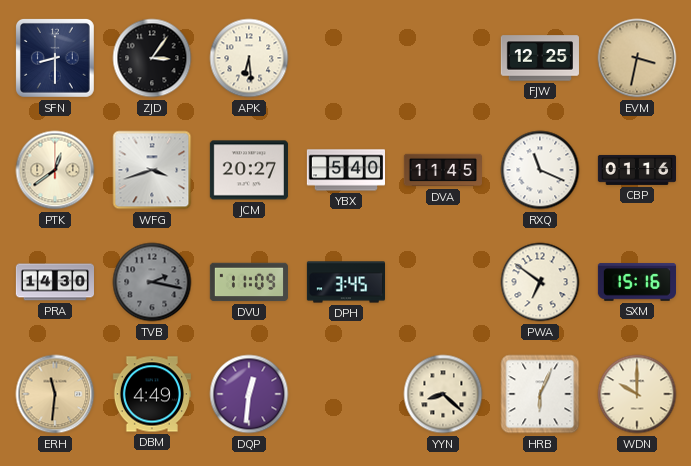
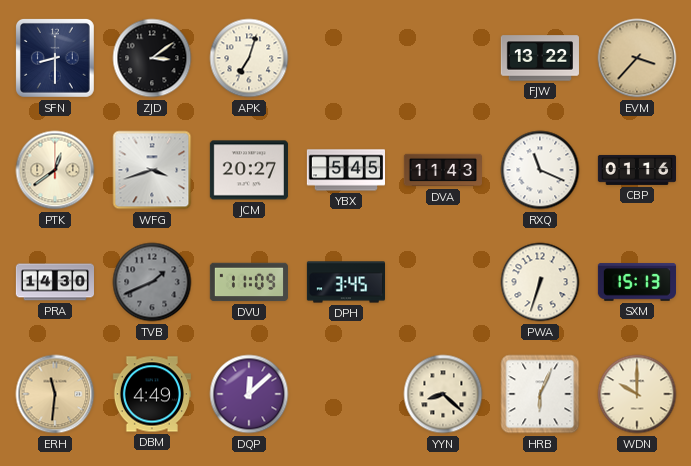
ZJD: 3:06 -> 3:09 (152, 58)
APK: 6:29 -> 7:03 (249, 58)
FJW: 12:25 -> 13:22 (540, 58)
EVM: 3:32 -> 3:37 (637, 58)
YBX: 5:40 -> 5:45 (345, 170)
DVA: 11:45 -> 11:43 (442, 170)
TVB: 2:17 -> 1:41 (152, 282)
PWA: 6:51 -> 6:33 (540, 282)
SXM: 15:16 -> 15:13 (636, 282)
DQP: 12:31 -> 12:08 (249, 394)
